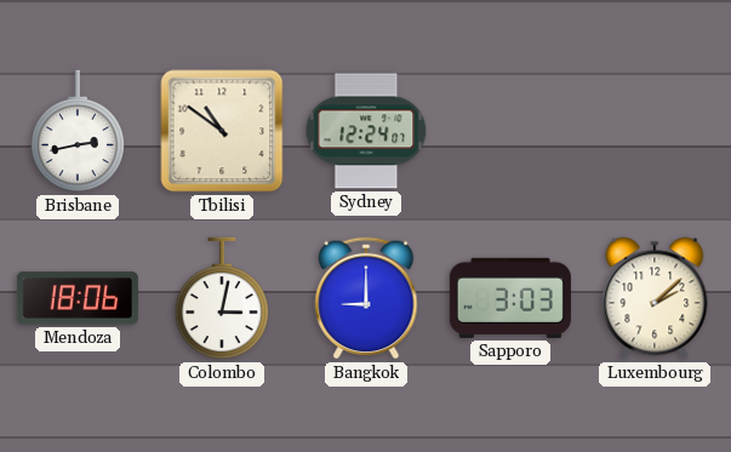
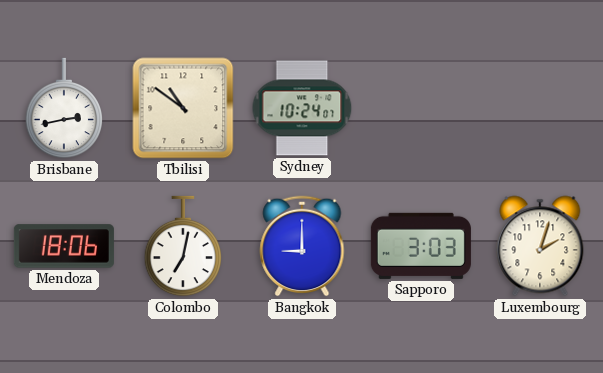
Sydney: 12:24 -> 10:24 (302, 108)
Colombo: 3:02 -> 7:02 (182, 246)
Luxembourg: 2:08 -> 2:03 (540, 246)
